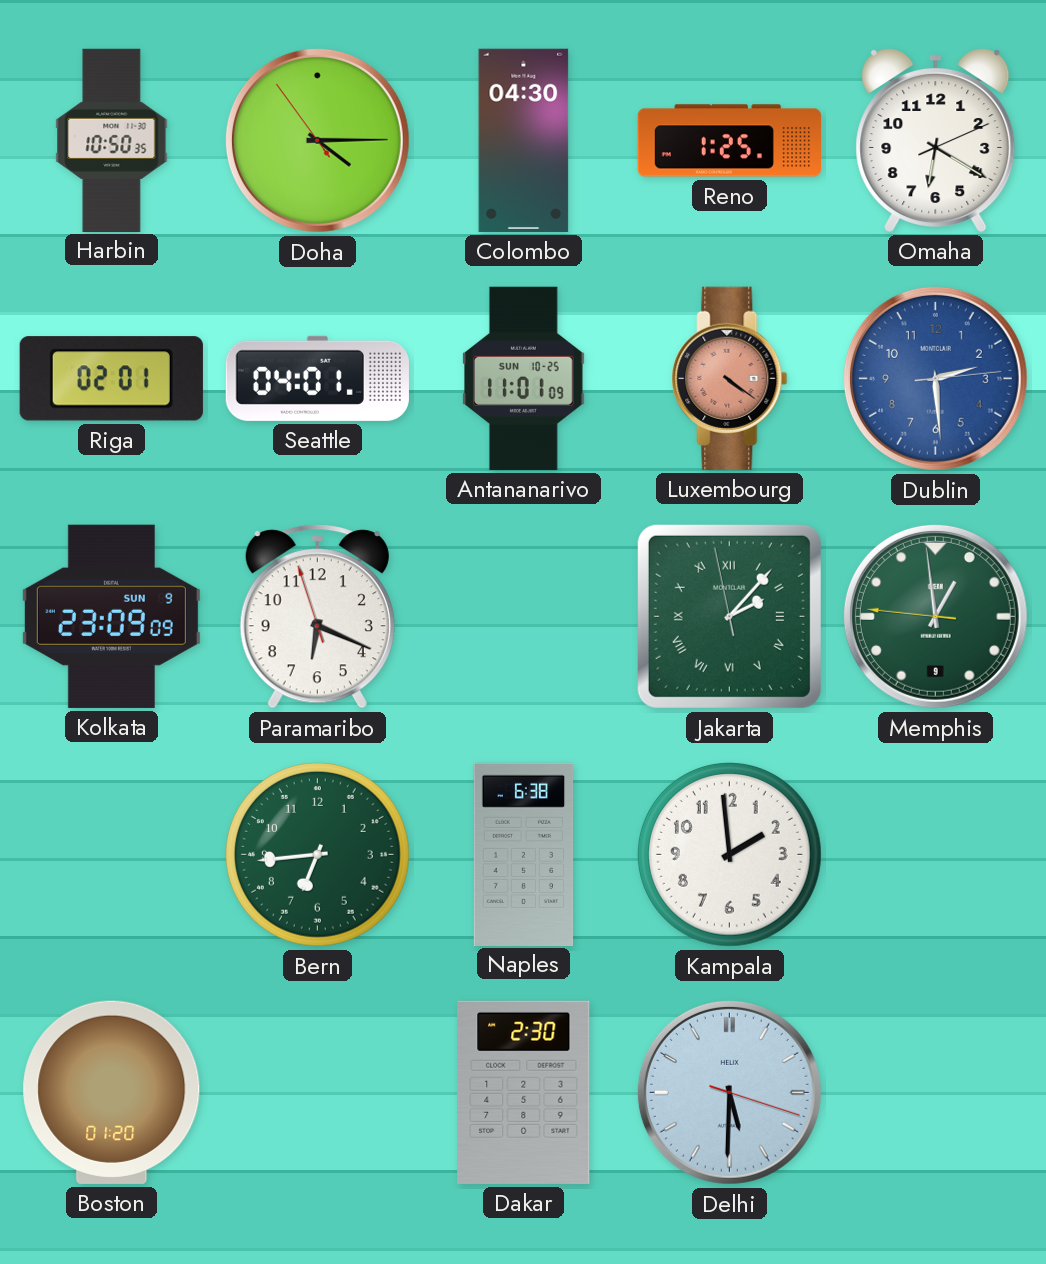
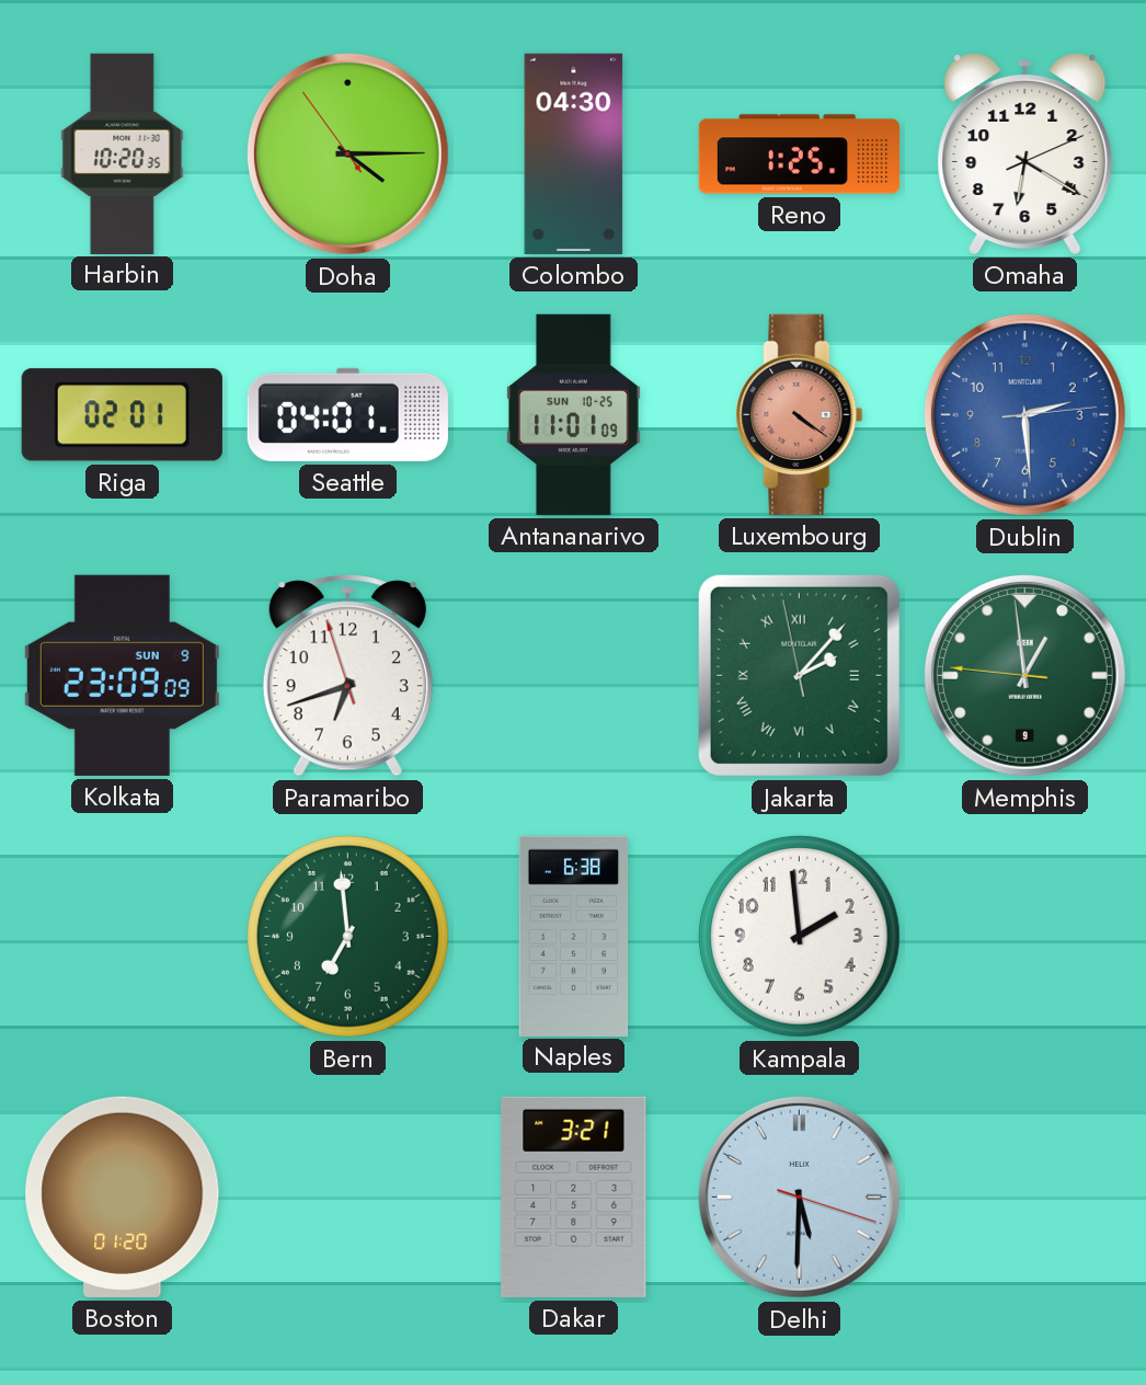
Harbin: 10:50 -> 10:20 (123, 153)
Paramaribo: 6:18 -> 6:41 (347, 676)
Bern: 6:44 -> 6:59 (347, 936)
Dakar: 2:30 -> 3:21 (574, 1197)
